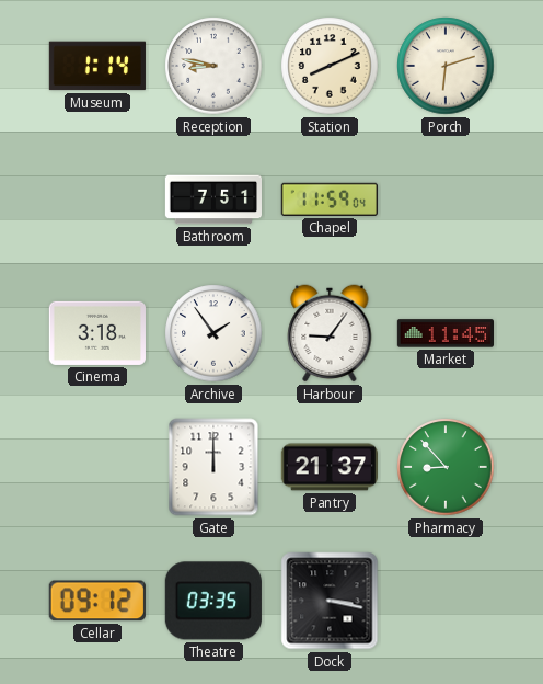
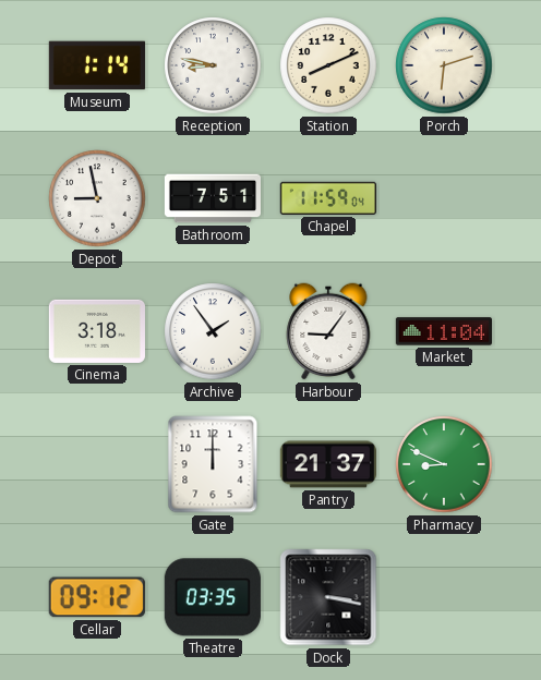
Depot: none -> 8:58 (97, 198)
Market: 11:45 -> 11:04 (443, 331)
Pharmacy: 8:53 -> 8:49 (444, 464)
